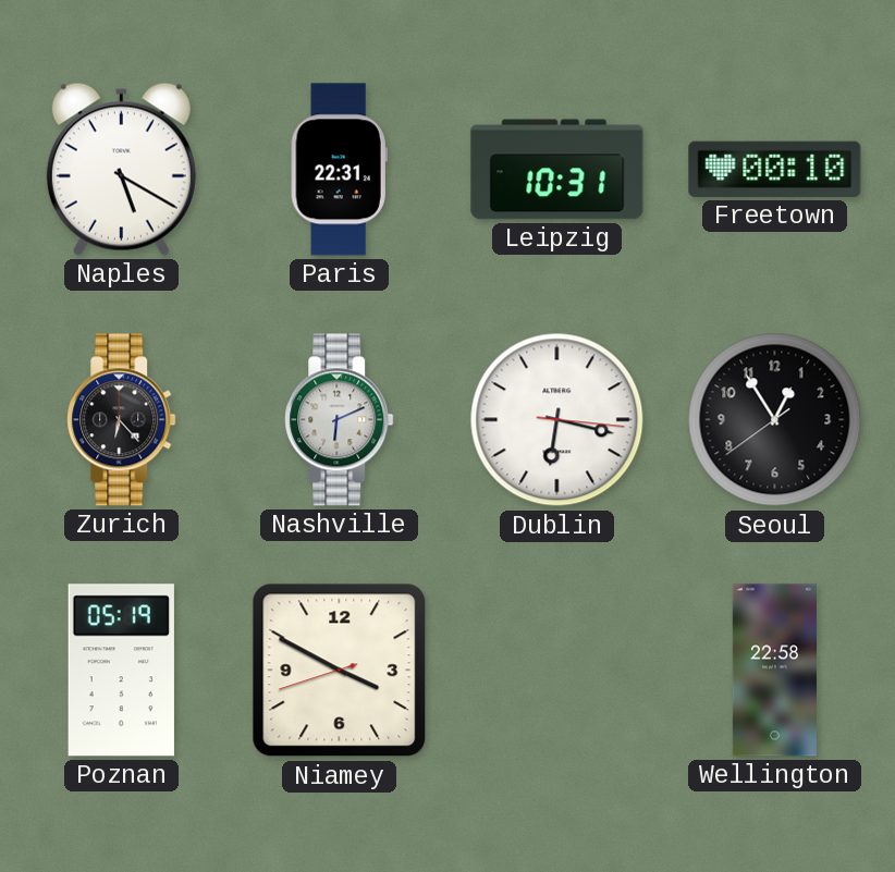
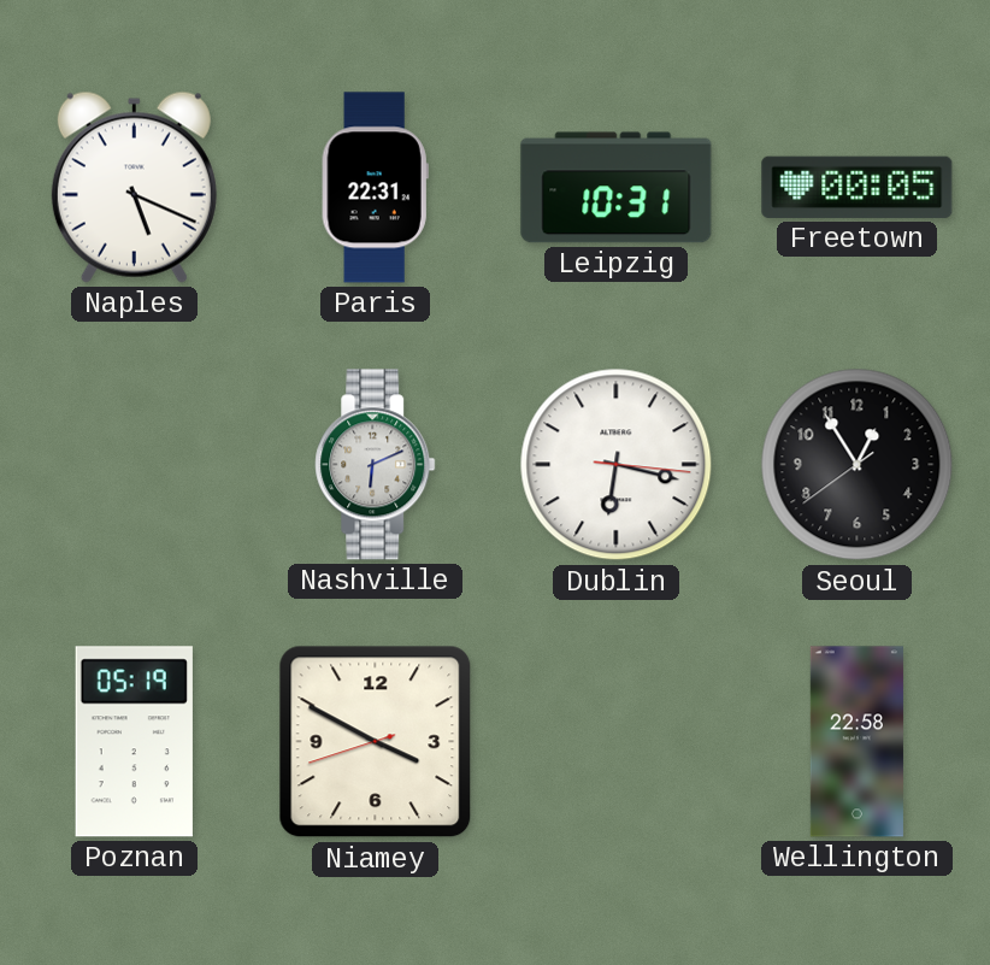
Naples: 5:20 -> 5:19 (134, 187)
Freetown: 00:10 -> 00:05 (858, 187)
Zurich: 6:23 -> none (122, 420)
